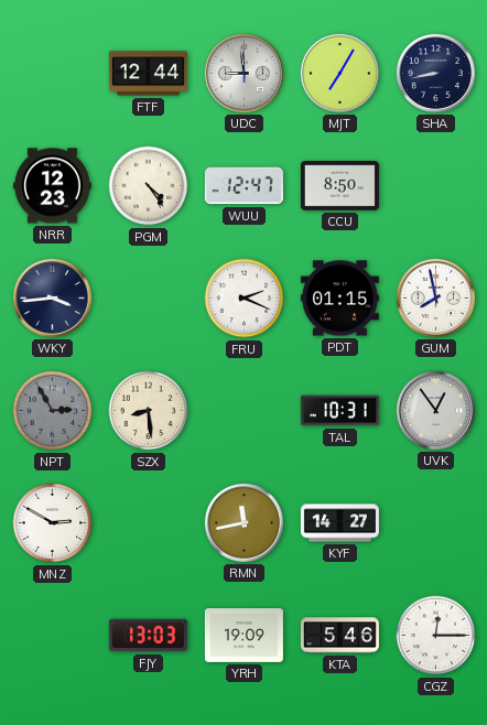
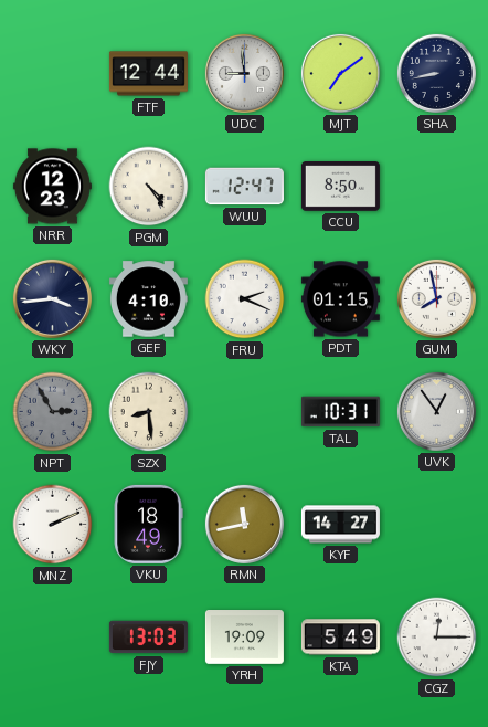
MJT: 7:05 -> 7:09 (340, 73)
GEF: none -> 4:10 (148, 299)
MNZ: 2:50 -> 2:11 (53, 525)
VKU: none -> 18:49 (148, 524)
KTA: 5:46 -> 5:49 (340, 638)
